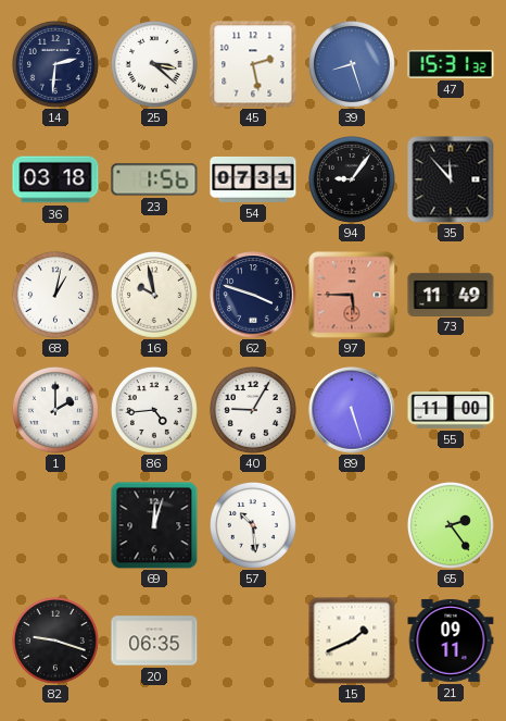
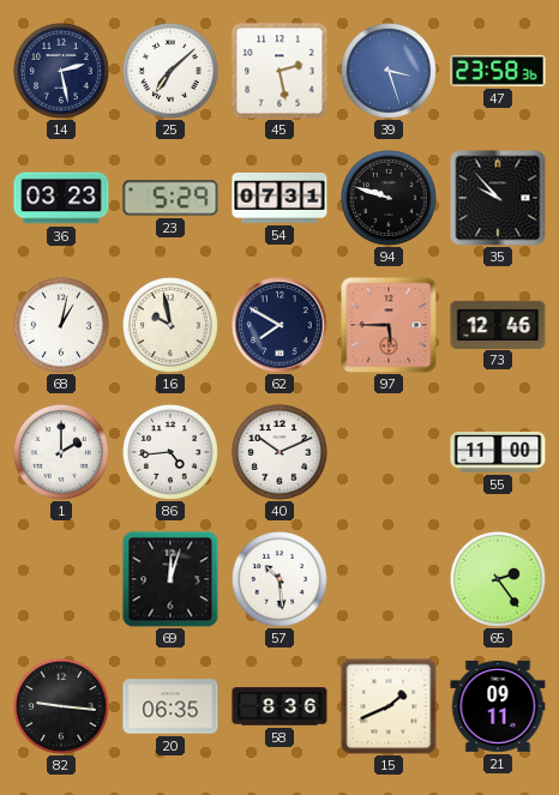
14: 2:31 -> 2:28 (61, 71)
25: 3:22 -> 7:08 (170, 71)
39: 8:27 -> 3:27 (389, 71)
47: 15:31 -> 23:58 (498, 71)
36: 03:18 -> 03:23 (61, 198)
23: 1:56 -> 5:29 (170, 198)
94: 9:06 -> 9:48 (389, 198)
35: 11:53 -> 9:53 (498, 198)
62: 3:48 -> 7:50 (279, 325)
73: 11:49 -> 12:46 (498, 324)
40: 9:05 -> 10:11 (279, 452)
89: 5:27 -> none (352, 410)
82: 9:18 -> 9:16 (61, 706)
58: none -> 8:36 (279, 706)
